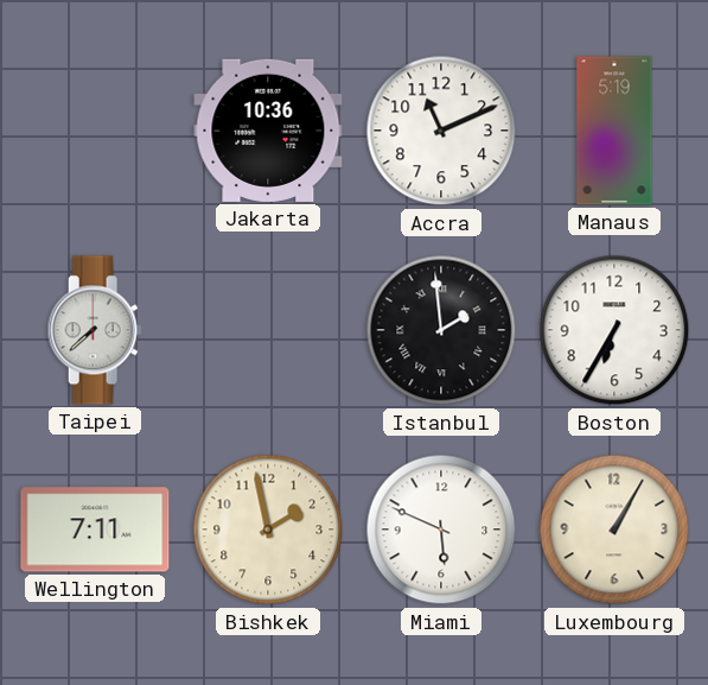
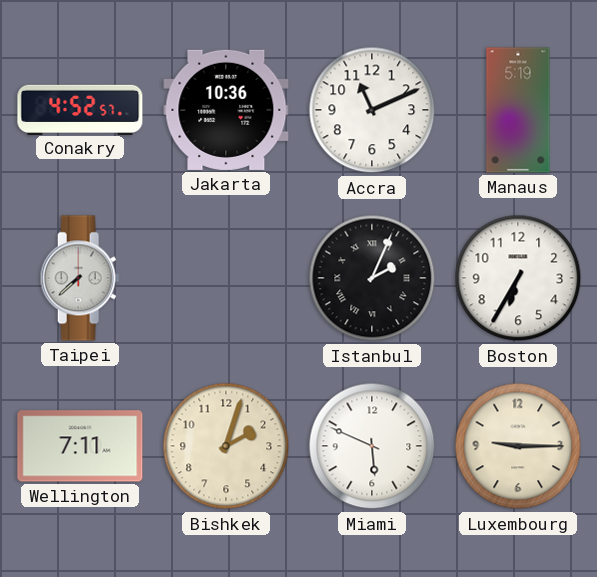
Conakry: none -> 4:52 (80, 109)
Istanbul: 1:59 -> 2:04 (372, 278)
Bishkek: 1:58 -> 2:03 (226, 446)
Luxembourg: 1:05 -> 9:15 (518, 446)
